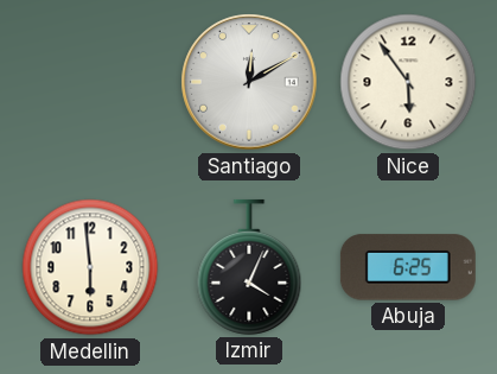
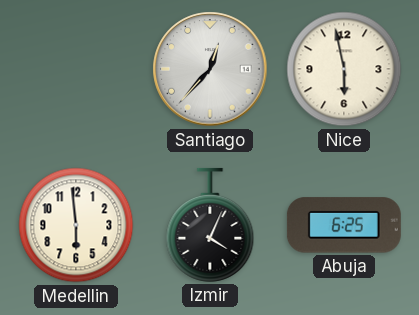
Santiago: 12:10 -> 12:37 (210, 69)
Nice: 5:54 -> 5:58 (344, 69)
